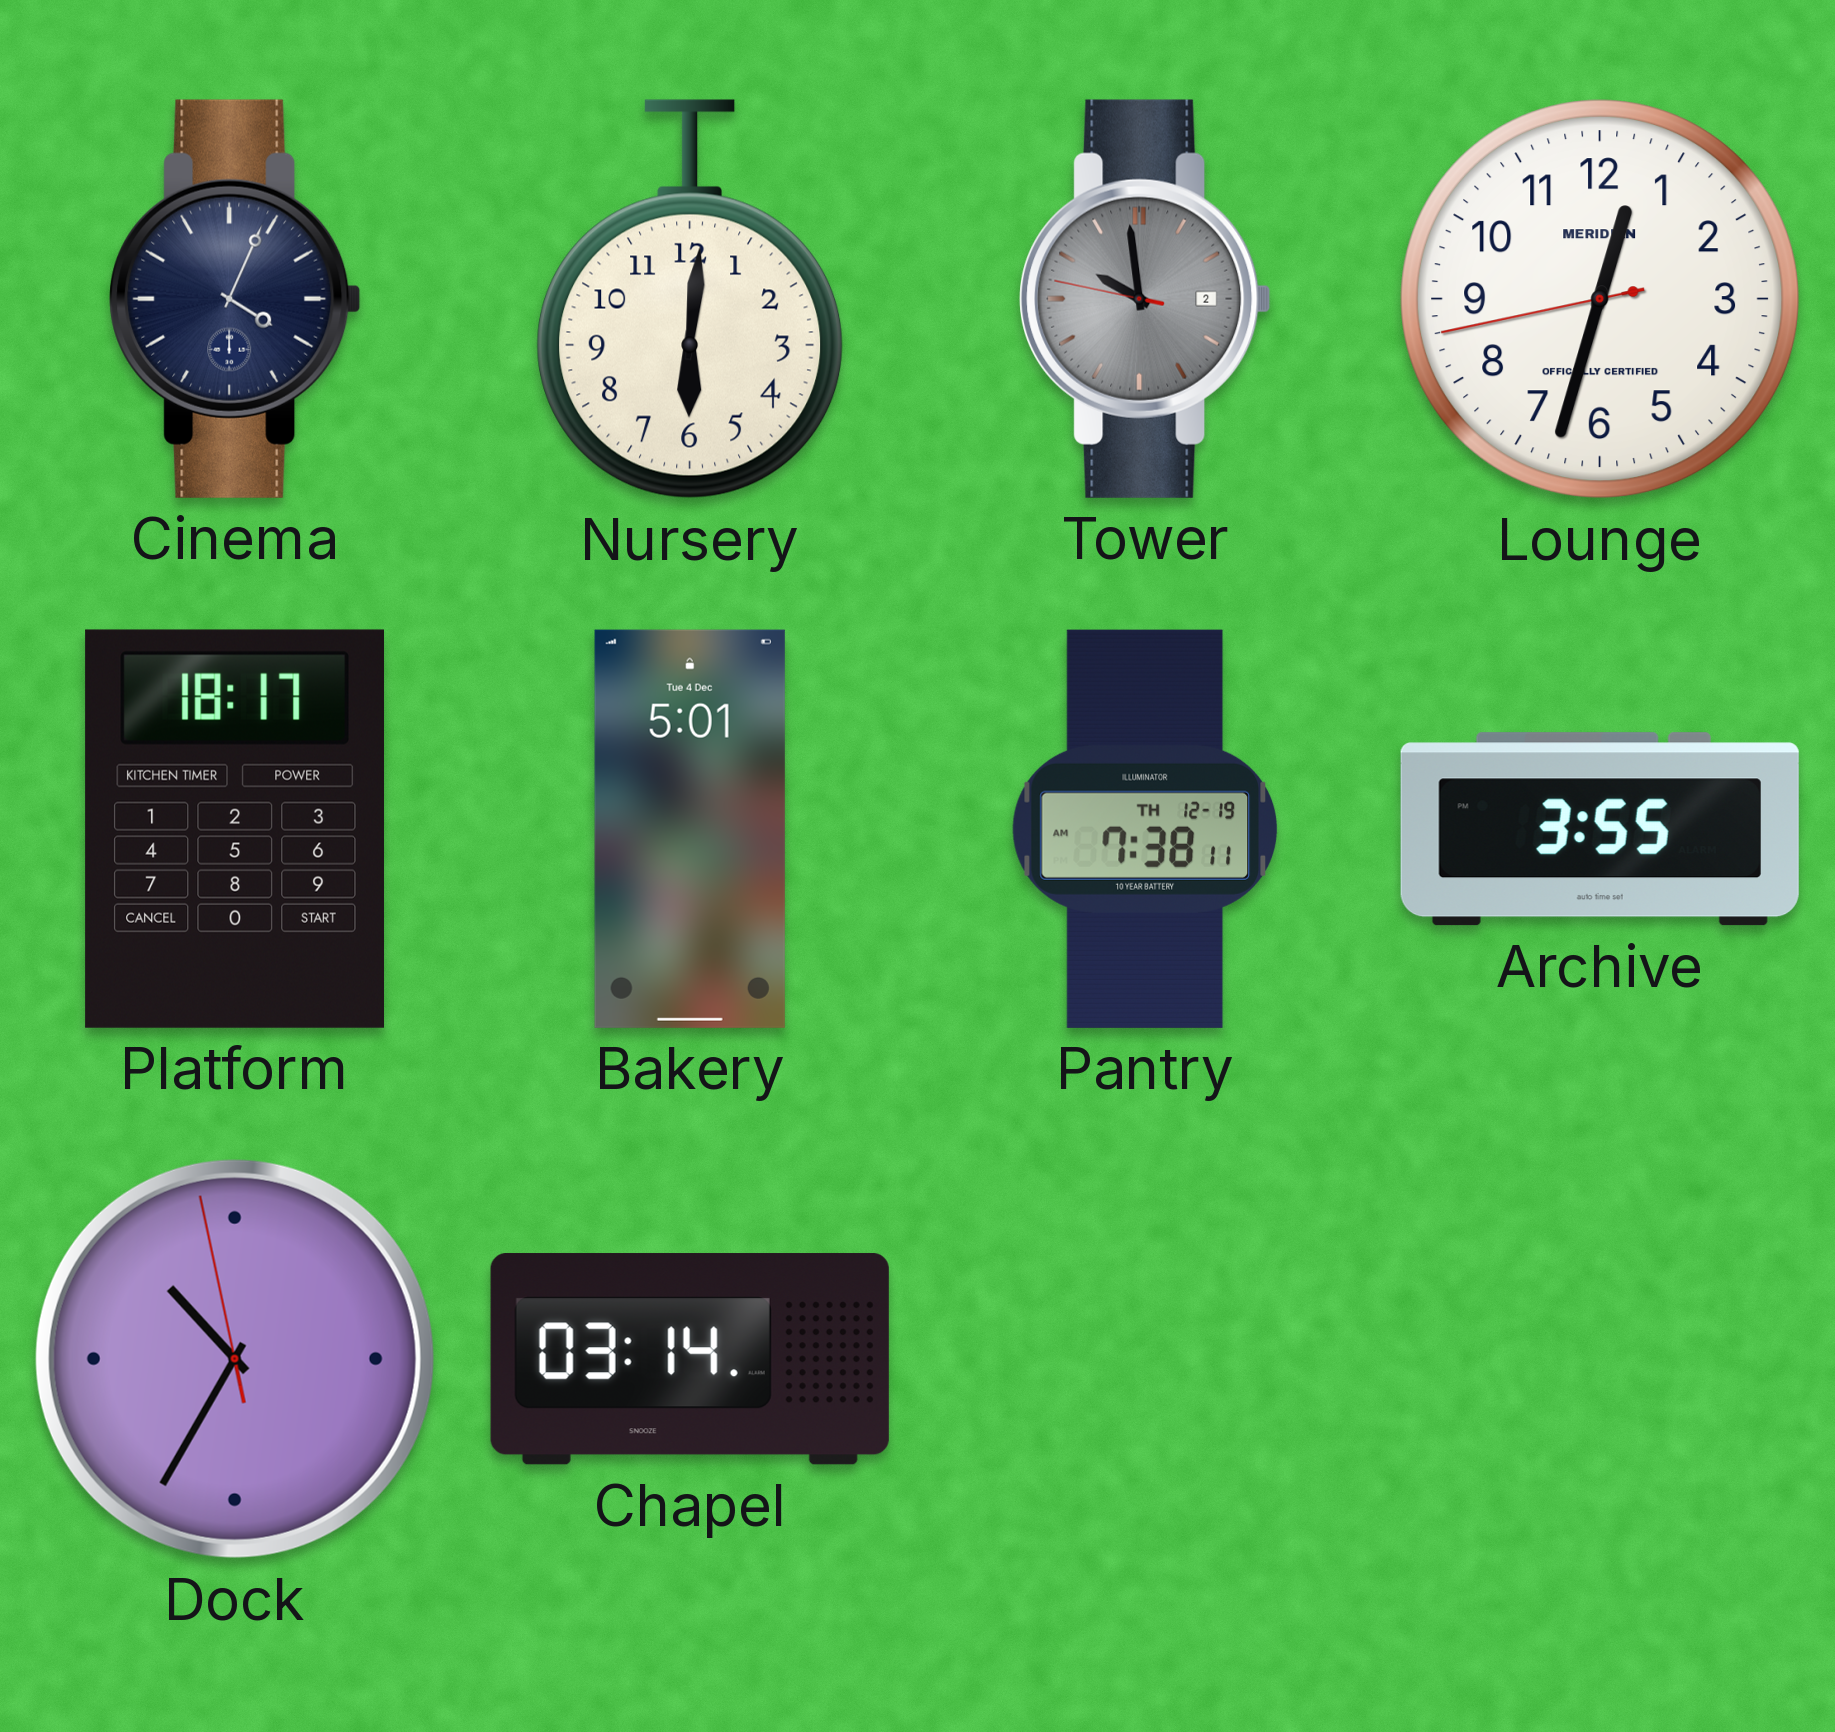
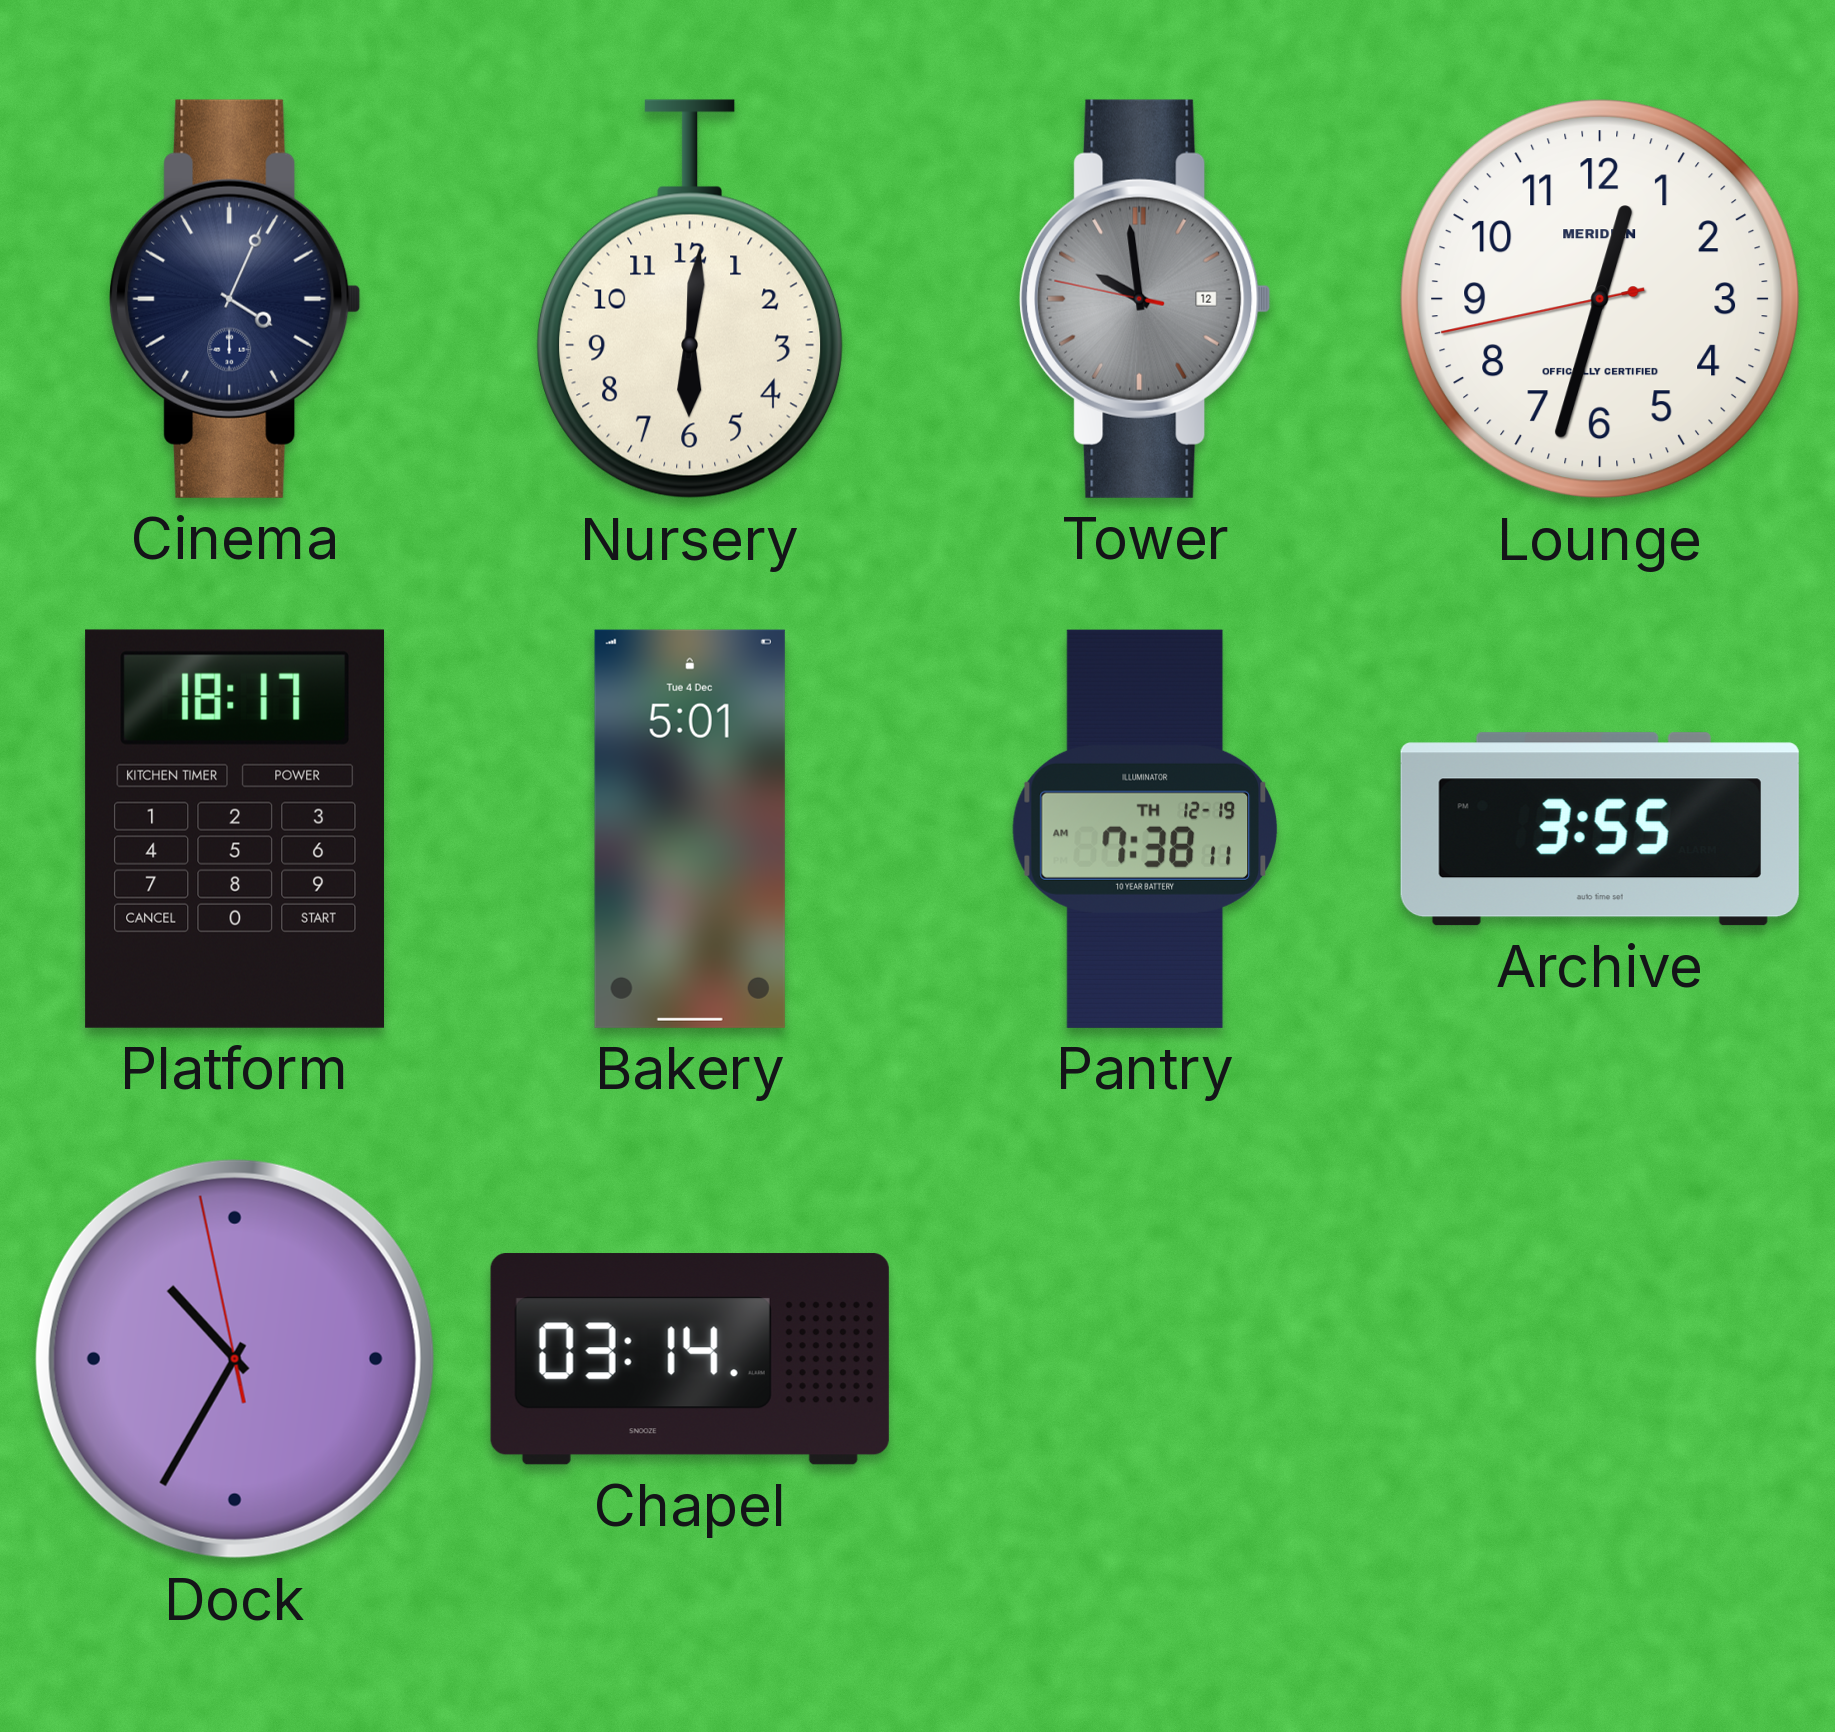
Tower date: 2 -> 12 (1145, 299)
